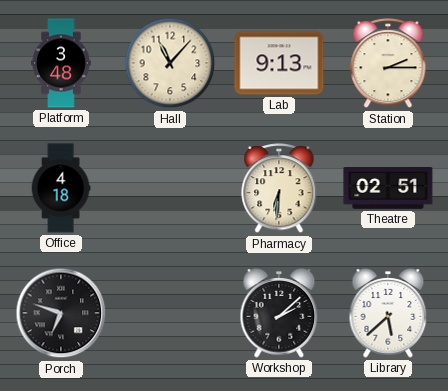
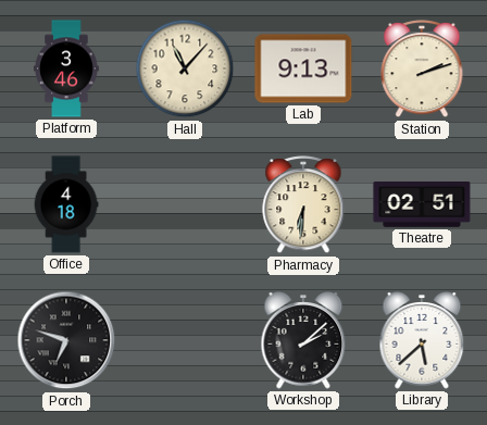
Platform: 3:48 -> 3:46 (66, 68)
Station: 2:15 -> 2:12 (422, 70)
